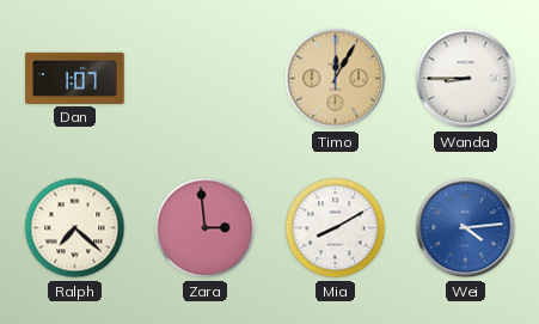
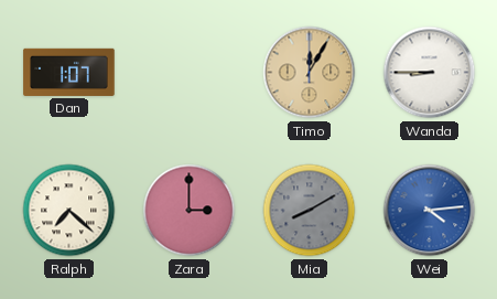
Zara: 2:59 -> 3:00 (190, 211)
Mia dial: white -> grey (310, 211)
